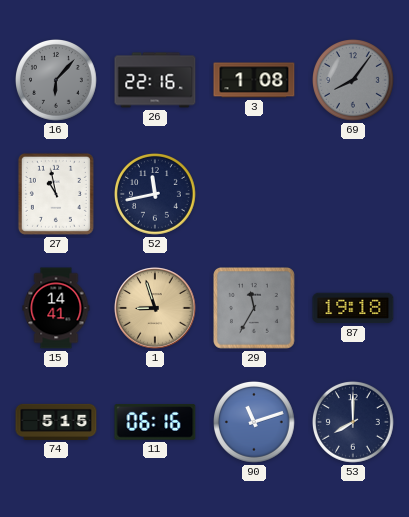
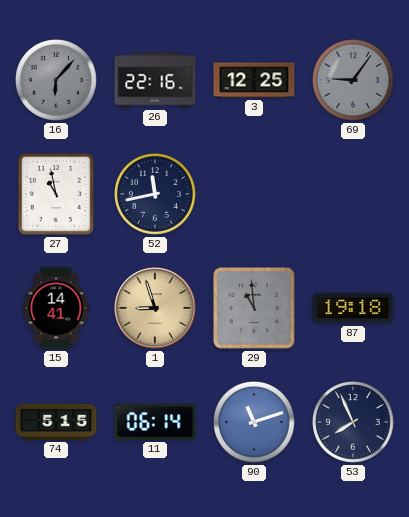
3: 1:08 -> 12:25 (254, 80)
69: 8:06 -> 9:06 (354, 81)
29: 11:35 -> 10:59 (255, 309)
11: 06:16 -> 06:14 (155, 423)
53: 8:00 -> 7:56 (354, 423)
